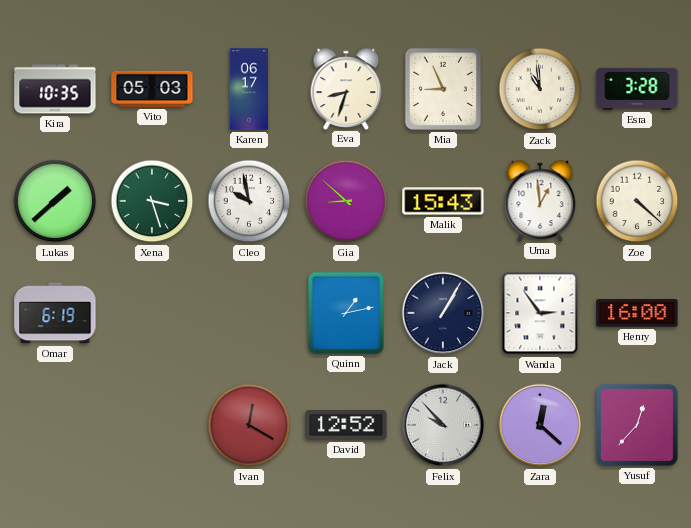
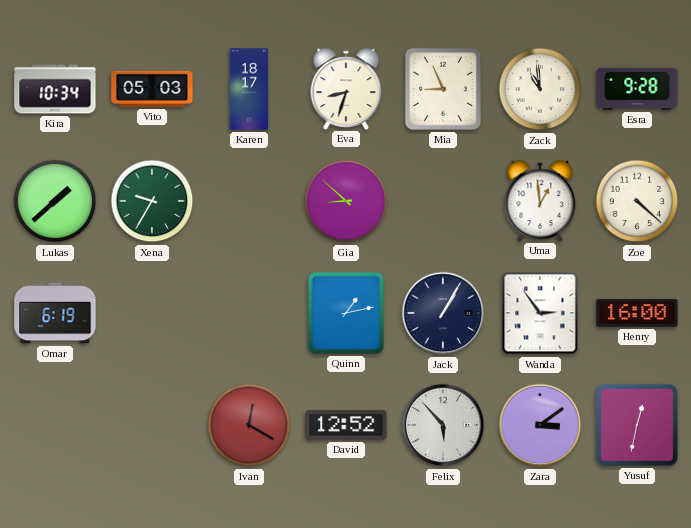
Kira: 10:35 -> 10:34 (55, 89)
Karen: 06:17 -> 18:17 (249, 89)
Esra: 3:28 -> 9:28 (637, 89)
Xena: 3:27 -> 9:35 (152, 201)
Cleo: 9:58 -> none (249, 201)
Malik: 15:43 -> none (443, 201)
Felix: 9:53 -> 5:53 (443, 425)
Zara: 12:22 -> 3:09 (540, 425)
Yusuf: 12:37 -> 12:32 (637, 425)
